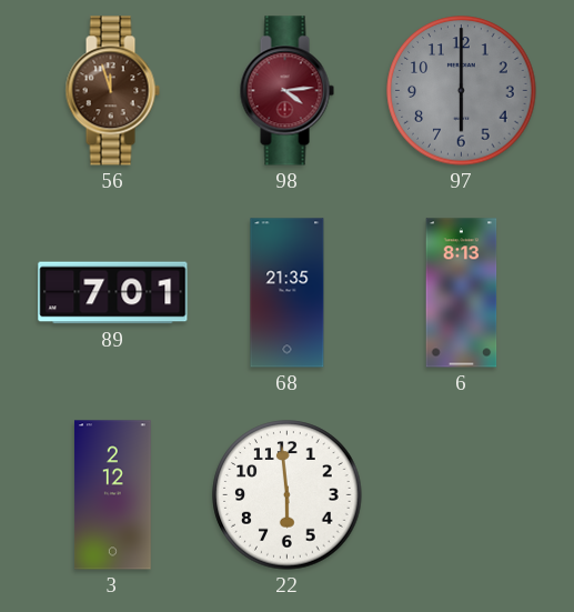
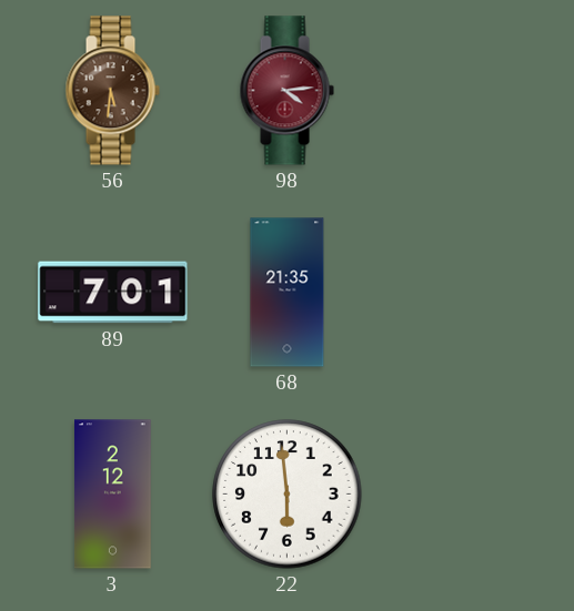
56: 11:57 -> 5:31 (112, 91)
97: 6:00 -> none (462, 91)
6: 8:13 -> none (462, 293)
